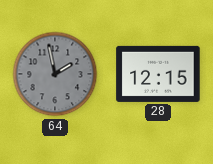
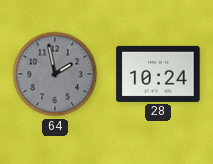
28: 12:15 -> 10:24 (158, 74)
